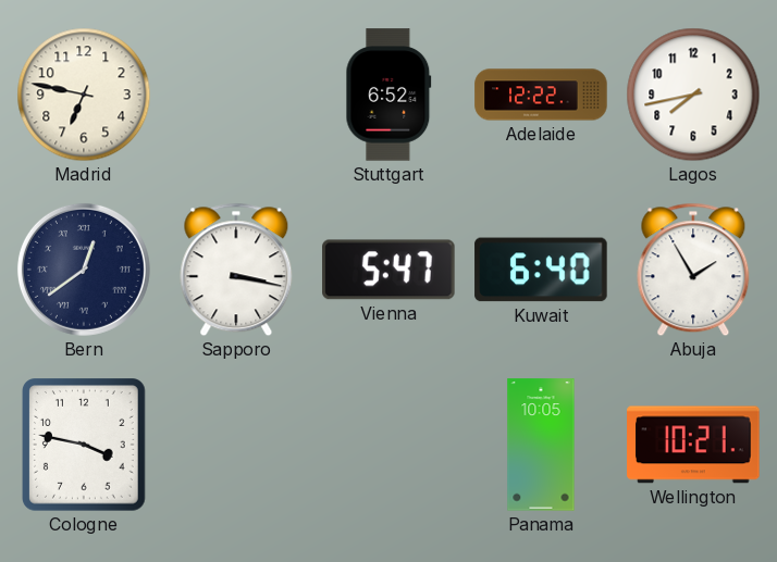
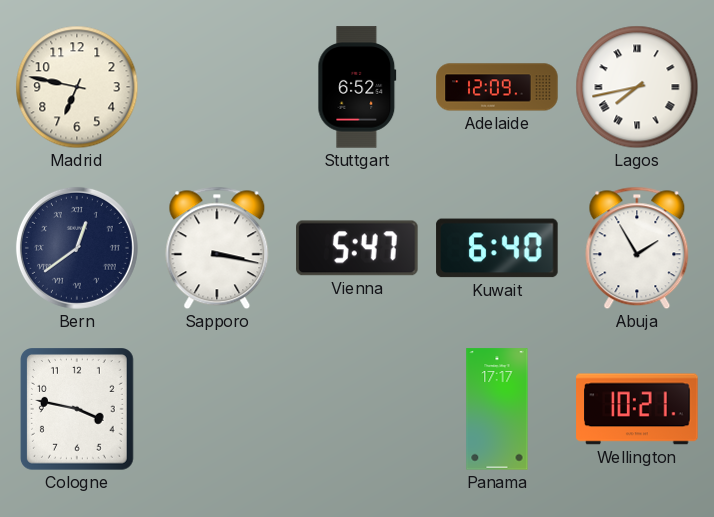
Adelaide: 12:22 -> 12:09 (497, 87)
Lagos numerals: Arabic -> Roman (637, 87)
Panama: 10:05 -> 17:17 (497, 409)
